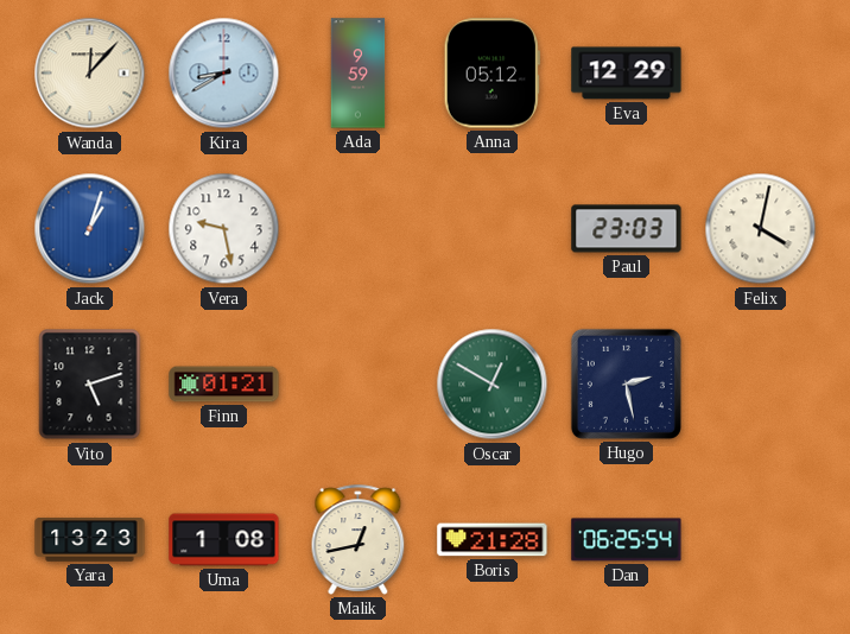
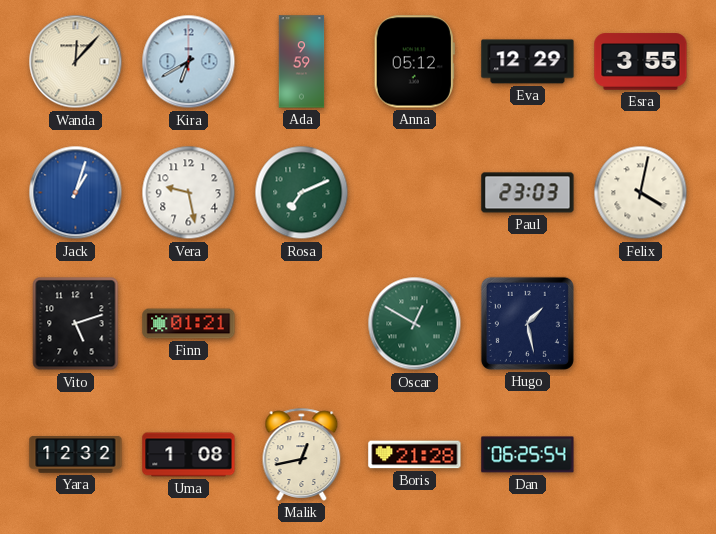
Kira: 8:40 -> 6:40 (189, 62)
Esra: none -> 3:55 (641, 62)
Rosa: none -> 7:11 (302, 193)
Hugo: 2:28 -> 1:28 (527, 323)
Yara: 13:23 -> 12:32 (76, 455)
